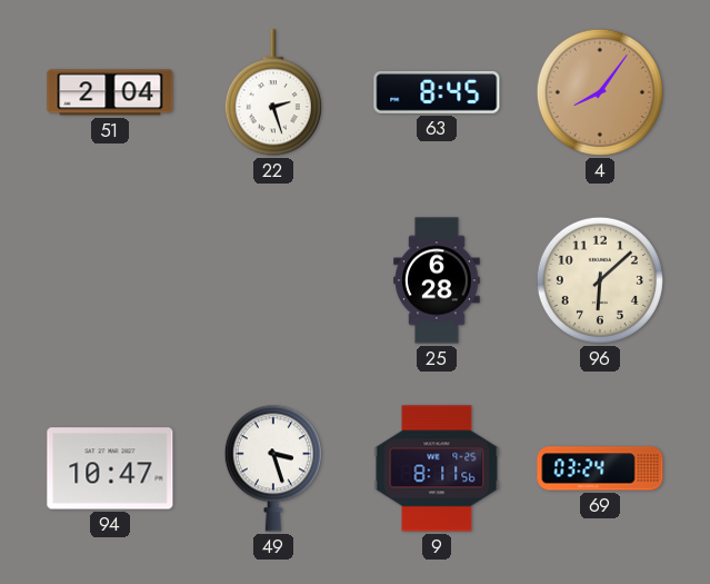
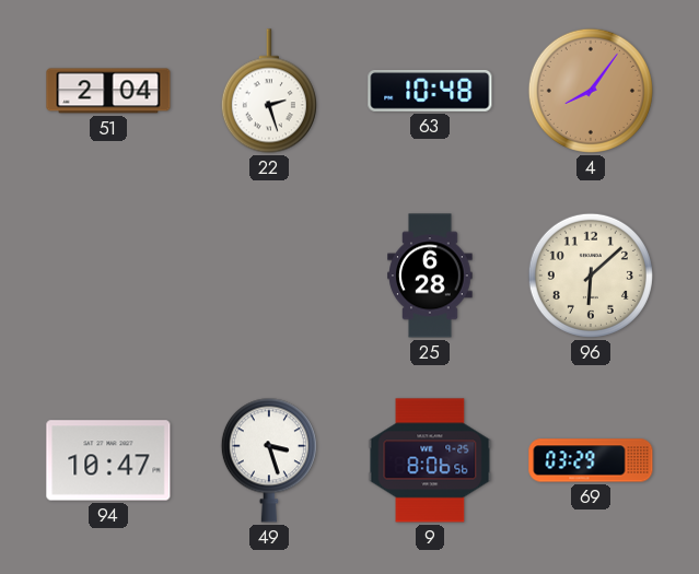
63: 8:45 -> 10:48 (430, 92)
9: 8:11 -> 8:06 (430, 460)
69: 03:24 -> 03:29 (591, 460)
